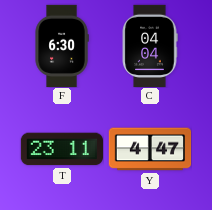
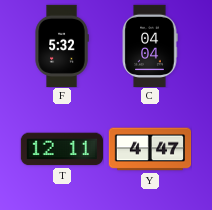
F: 6:30 -> 5:32 (62, 46)
T: 23:11 -> 12:11 (61, 149)
